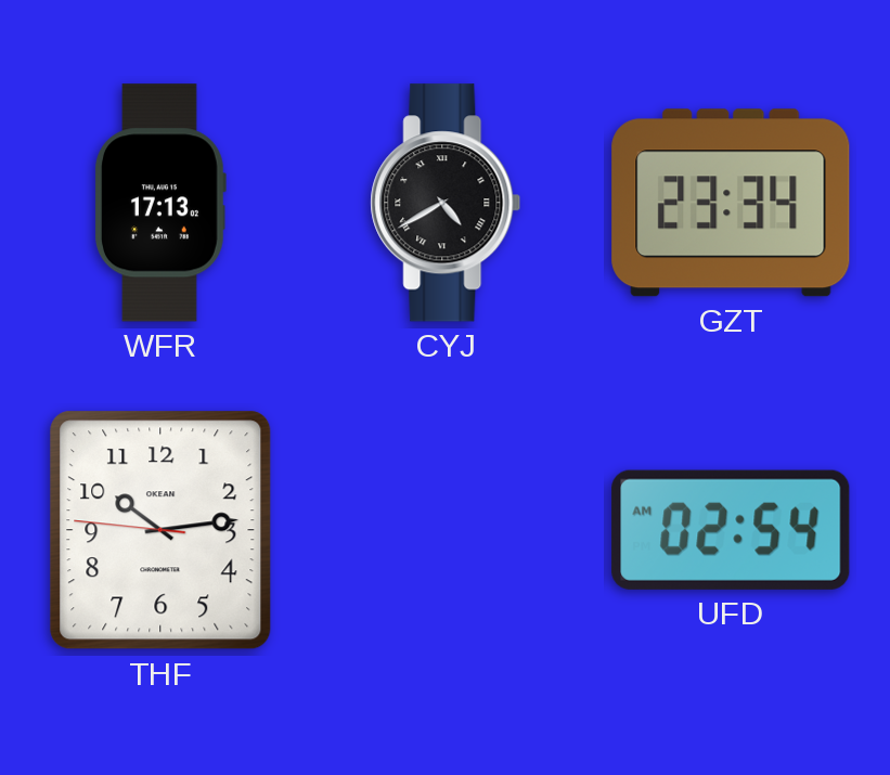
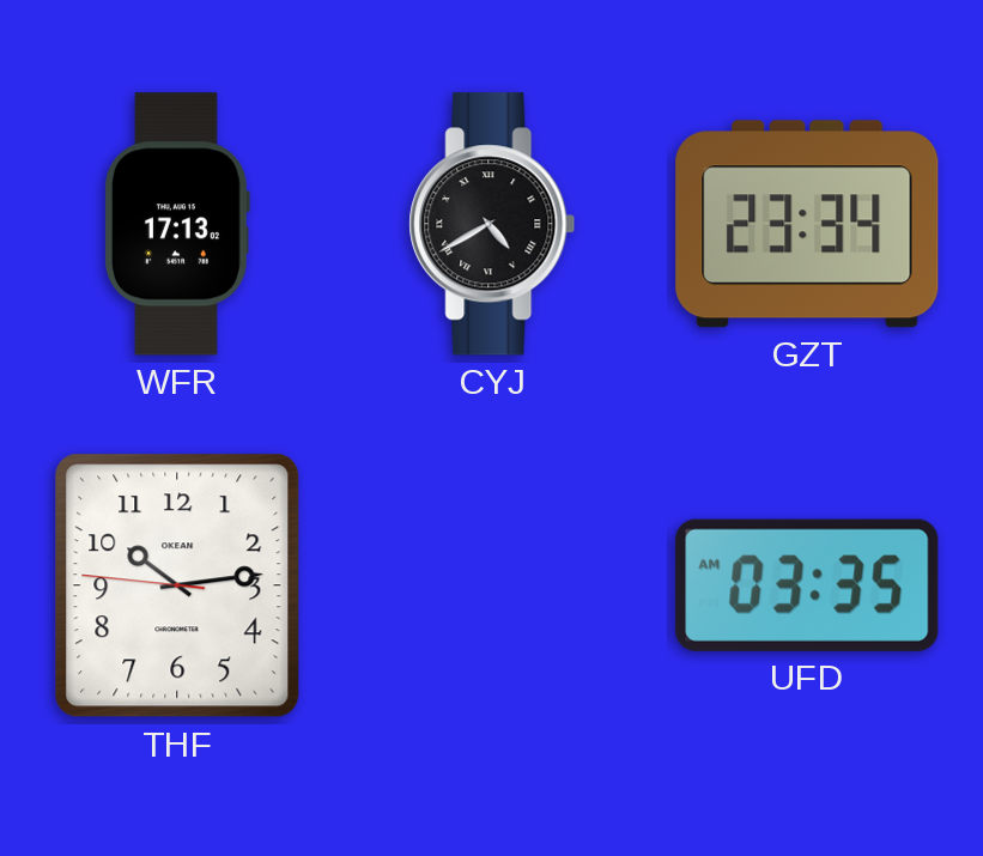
UFD: 02:54 -> 03:35 (807, 585)
